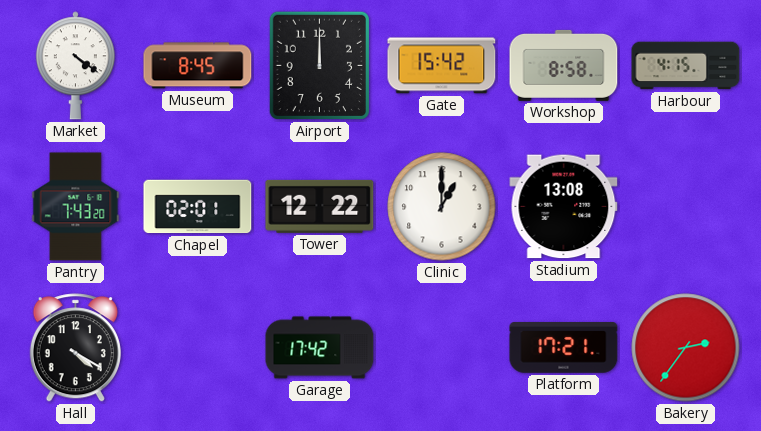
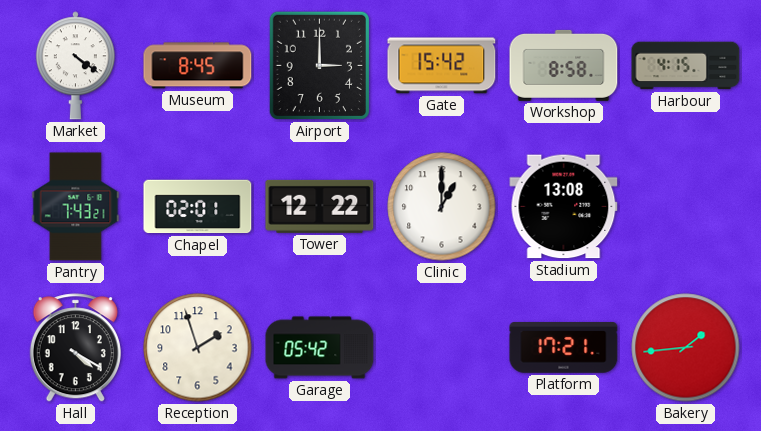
Airport: 12:00 -> 3:00 (319, 65)
Pantry: 7:43:20 -> 7:43:21 (76, 207)
Reception: none -> 1:57 (198, 348)
Garage: 17:42 -> 05:42 (320, 348)
Bakery: 2:36 -> 1:44 (686, 348)
